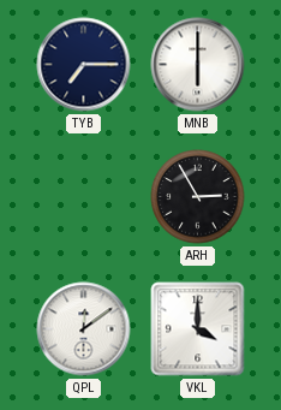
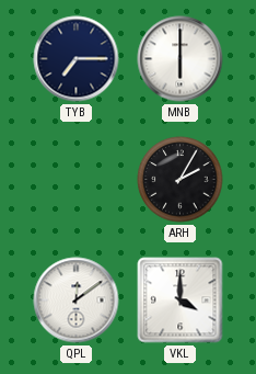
ARH: 2:55 -> 2:05 (181, 180)
